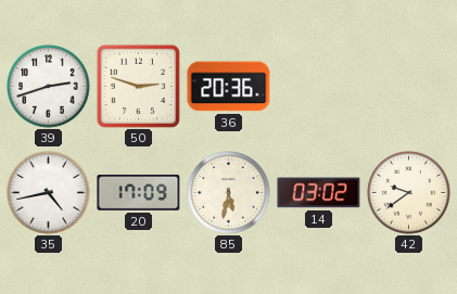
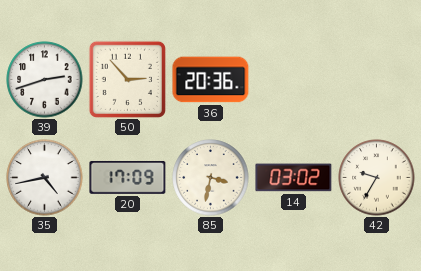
50: 2:48 -> 2:53 (127, 79)
85: 5:32 -> 3:32 (211, 178)
42: 9:39 -> 9:35 (377, 178)
